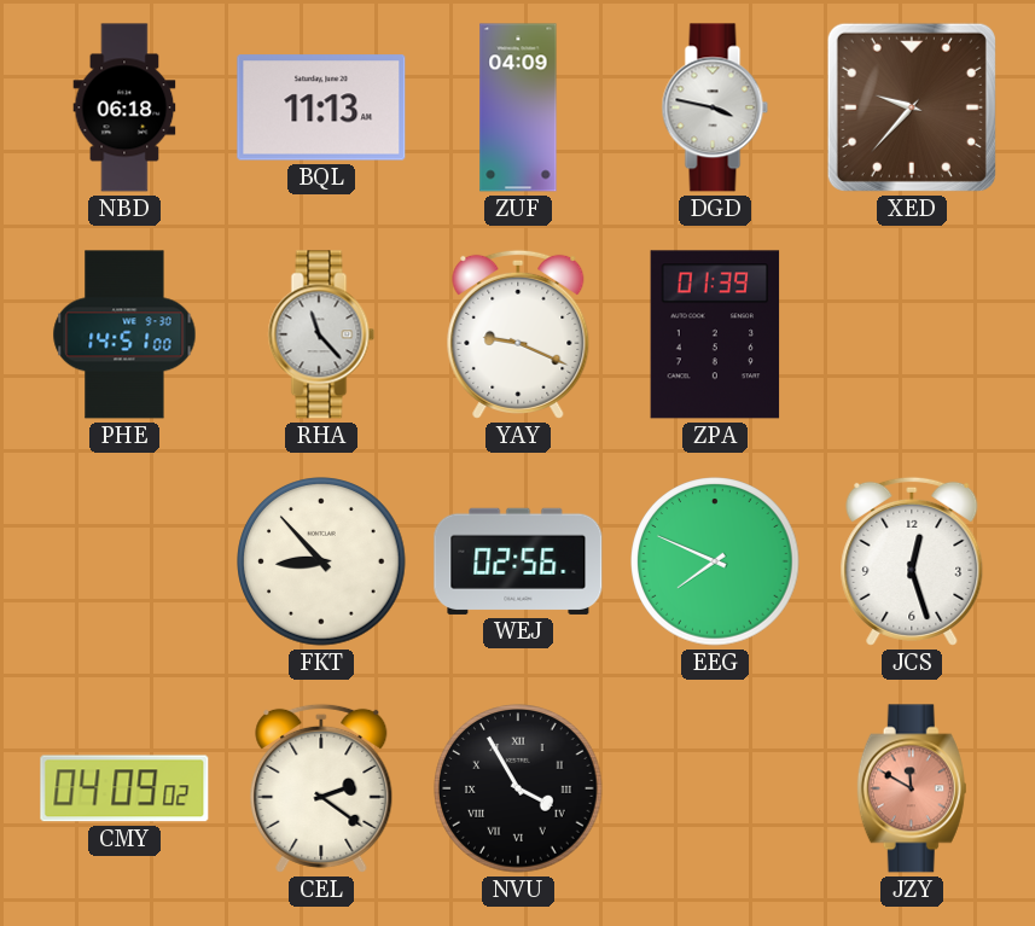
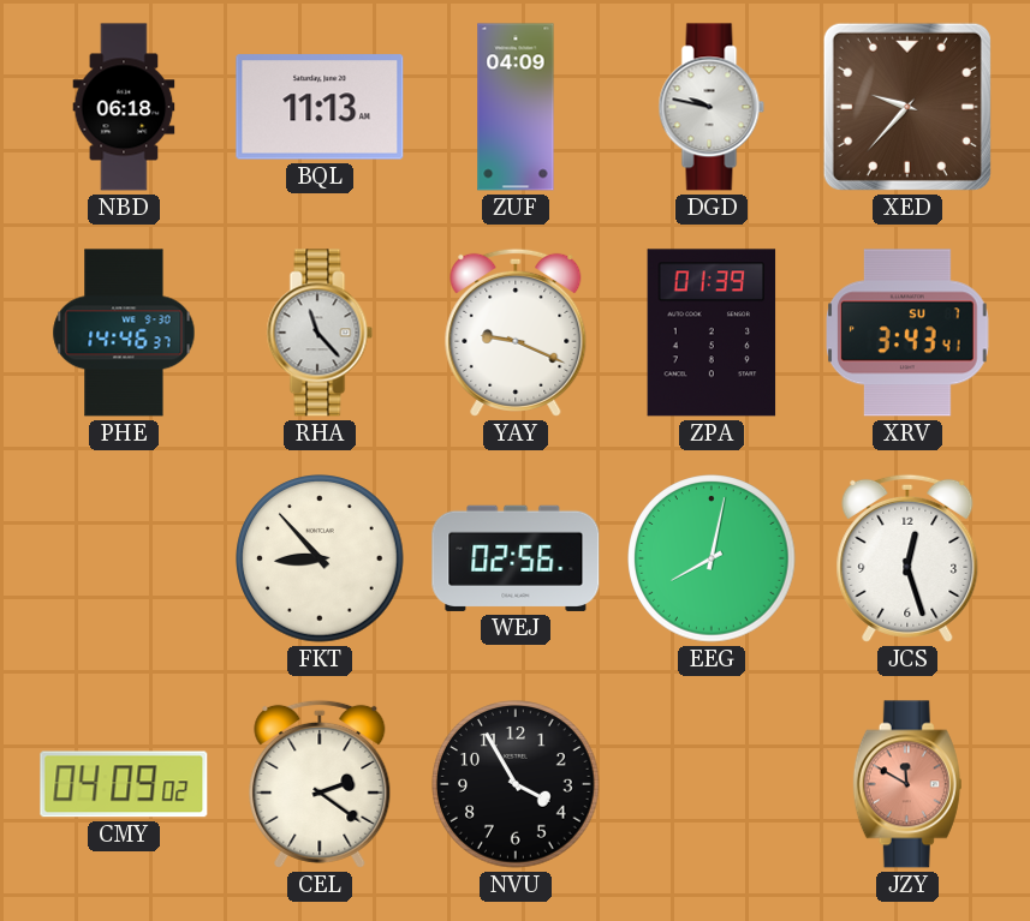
DGD: 3:47 -> 9:47 (712, 107)
PHE: 14:51 -> 14:46 (124, 333)
XRV: none -> 3:43 (907, 333)
EEG: 7:49 -> 8:02 (712, 558)
NVU numerals: Roman -> Arabic (516, 784)
